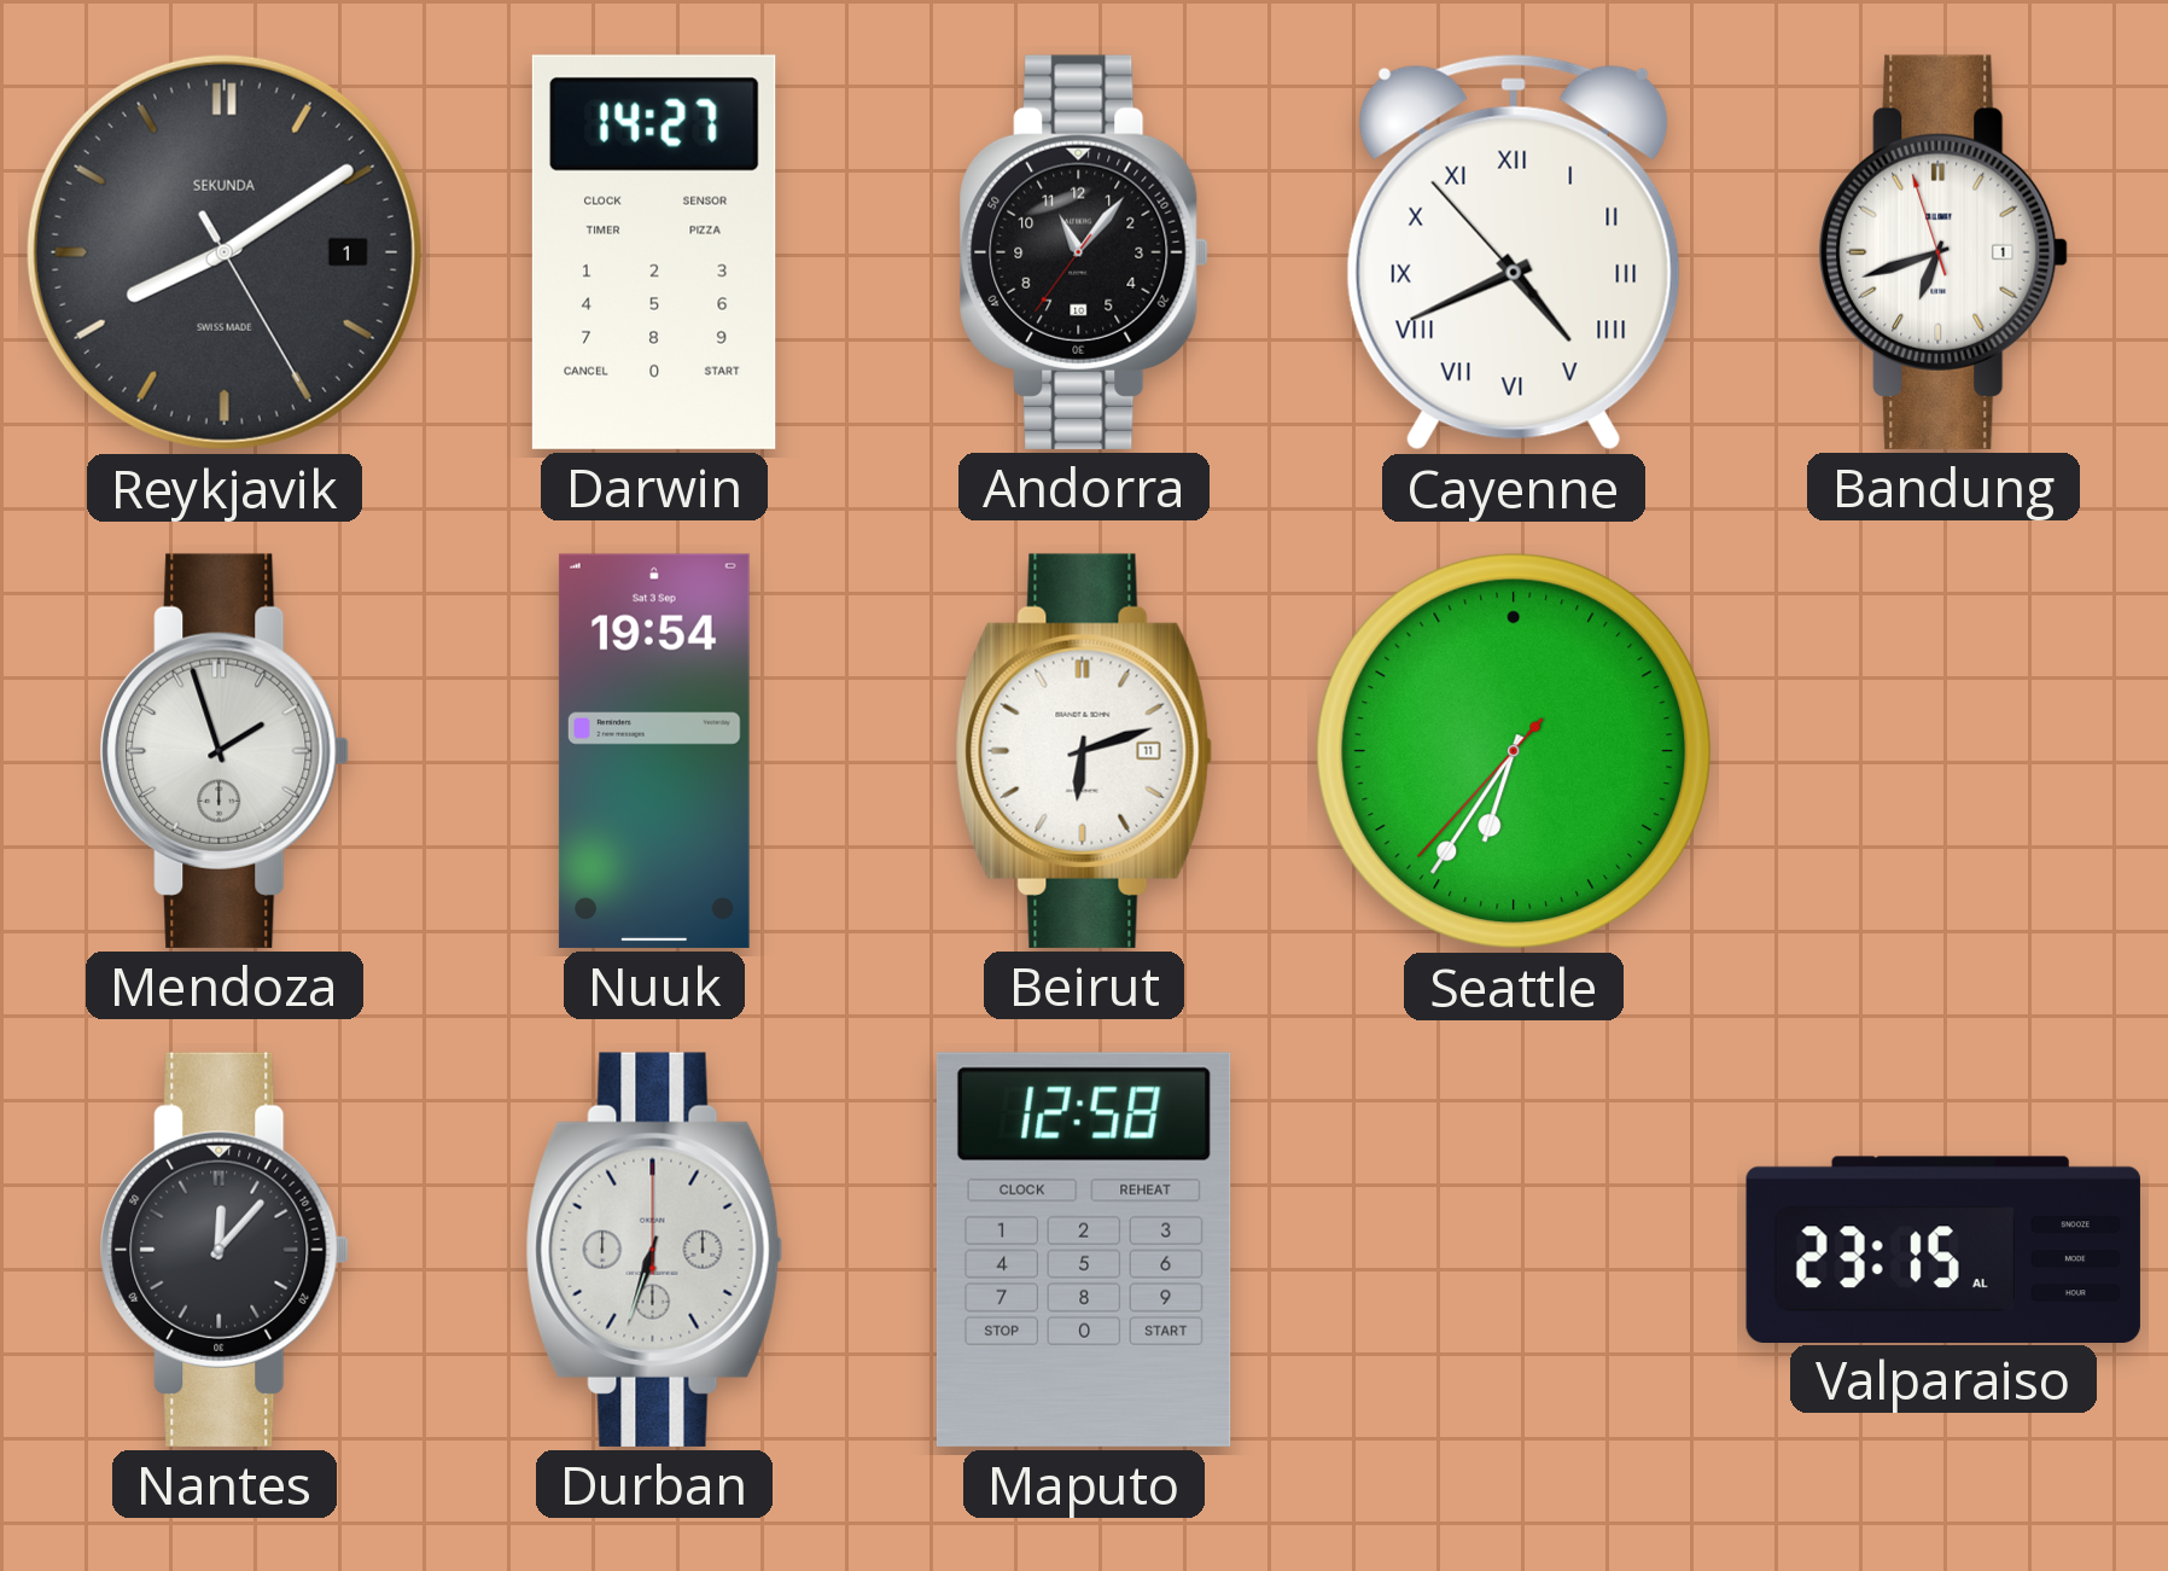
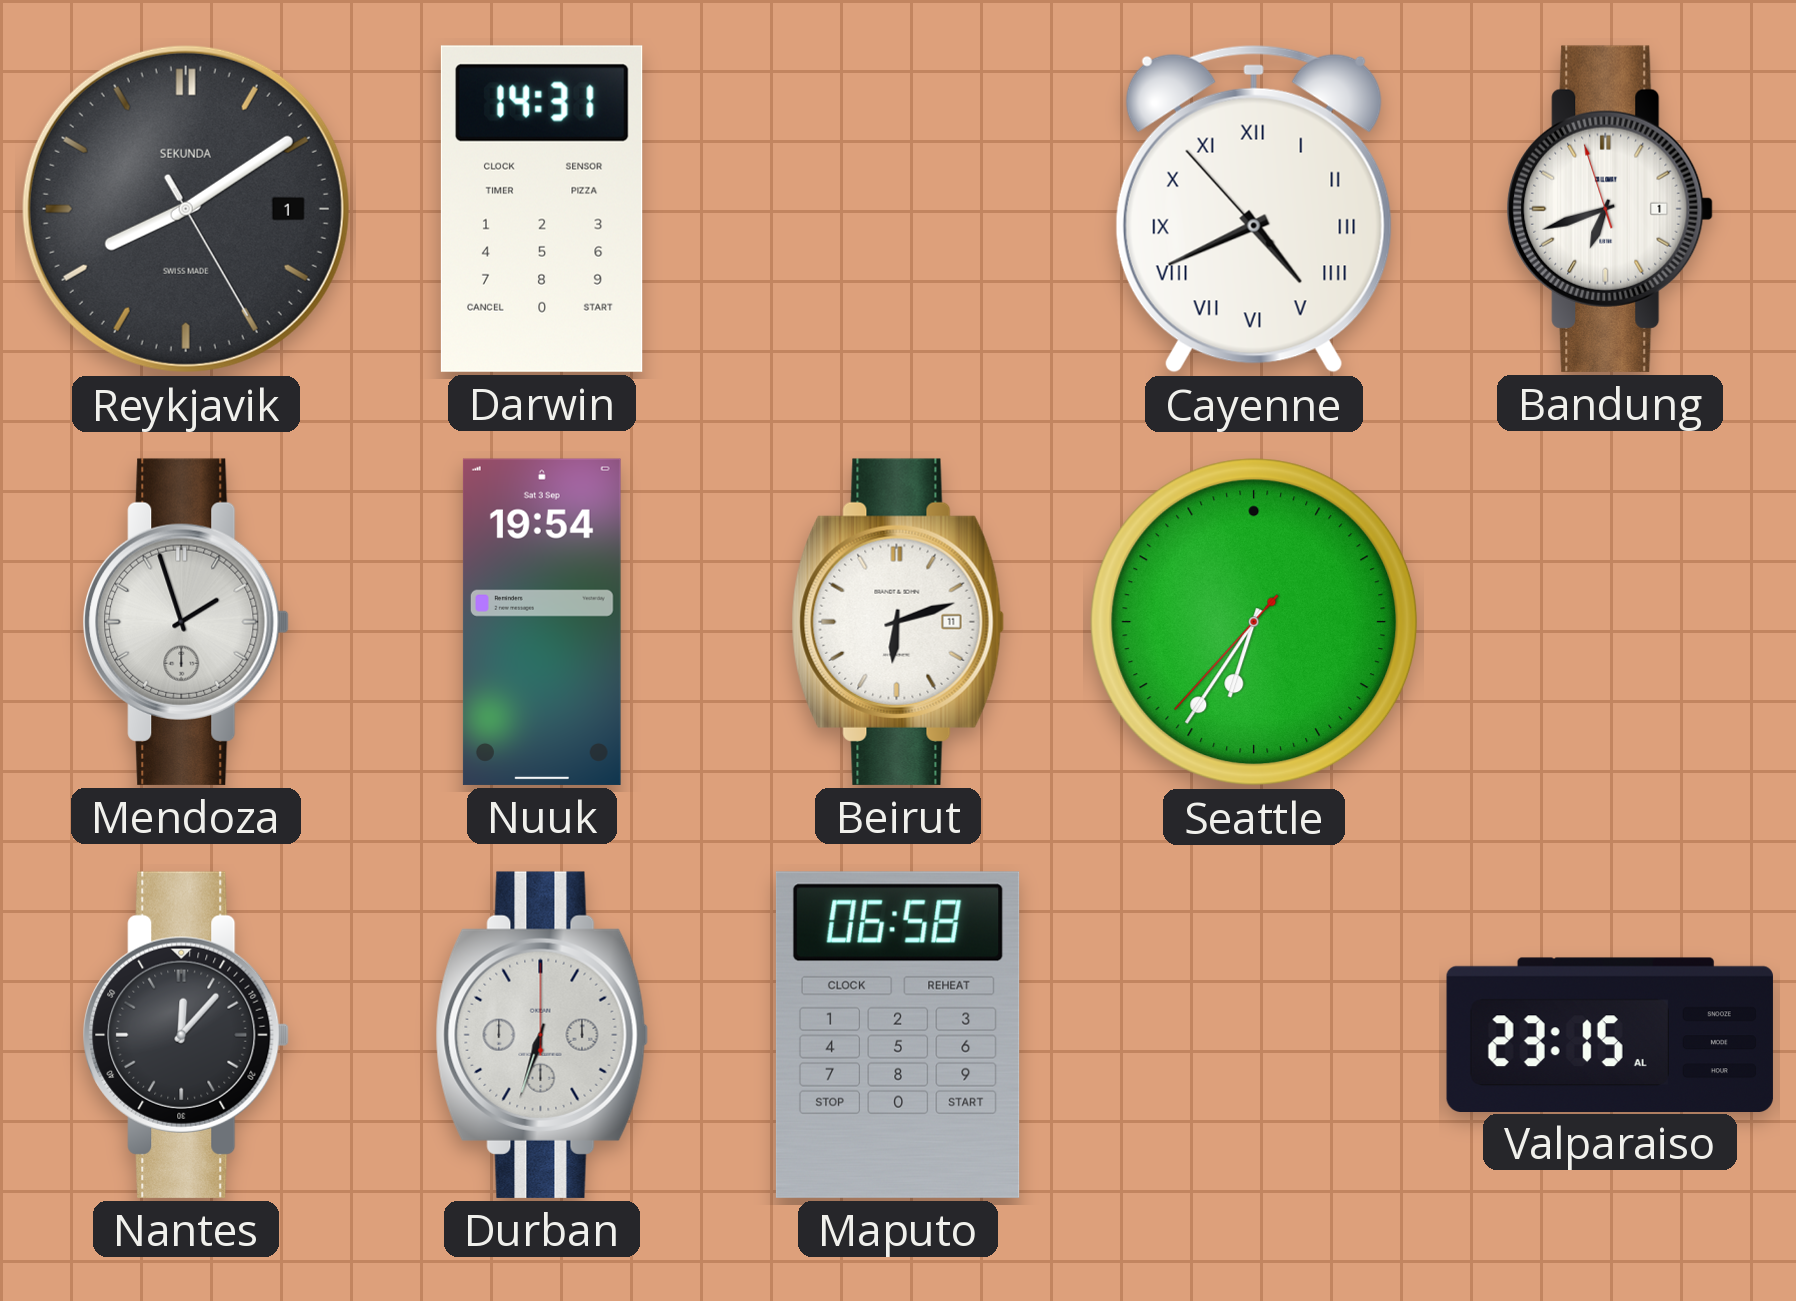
Darwin: 14:27 -> 14:31 (542, 209)
Andorra: 11:06 -> none (1084, 252)
Maputo: 12:58 -> 06:58 (898, 1035)
